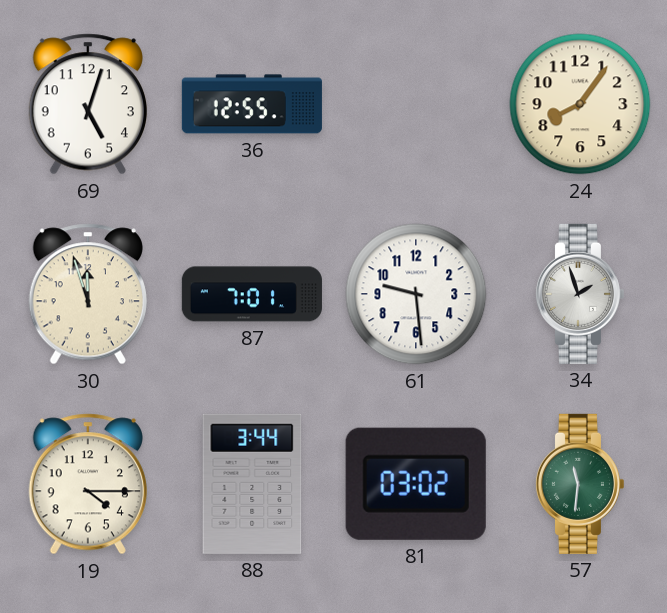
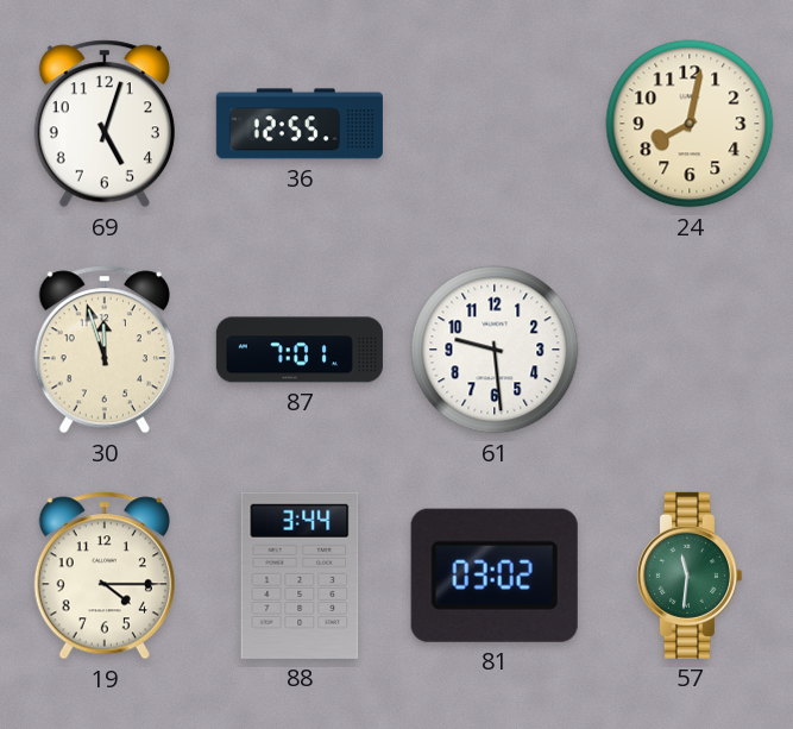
24: 8:06 -> 8:02 (690, 124)
34: 1:57 -> none (579, 294)
